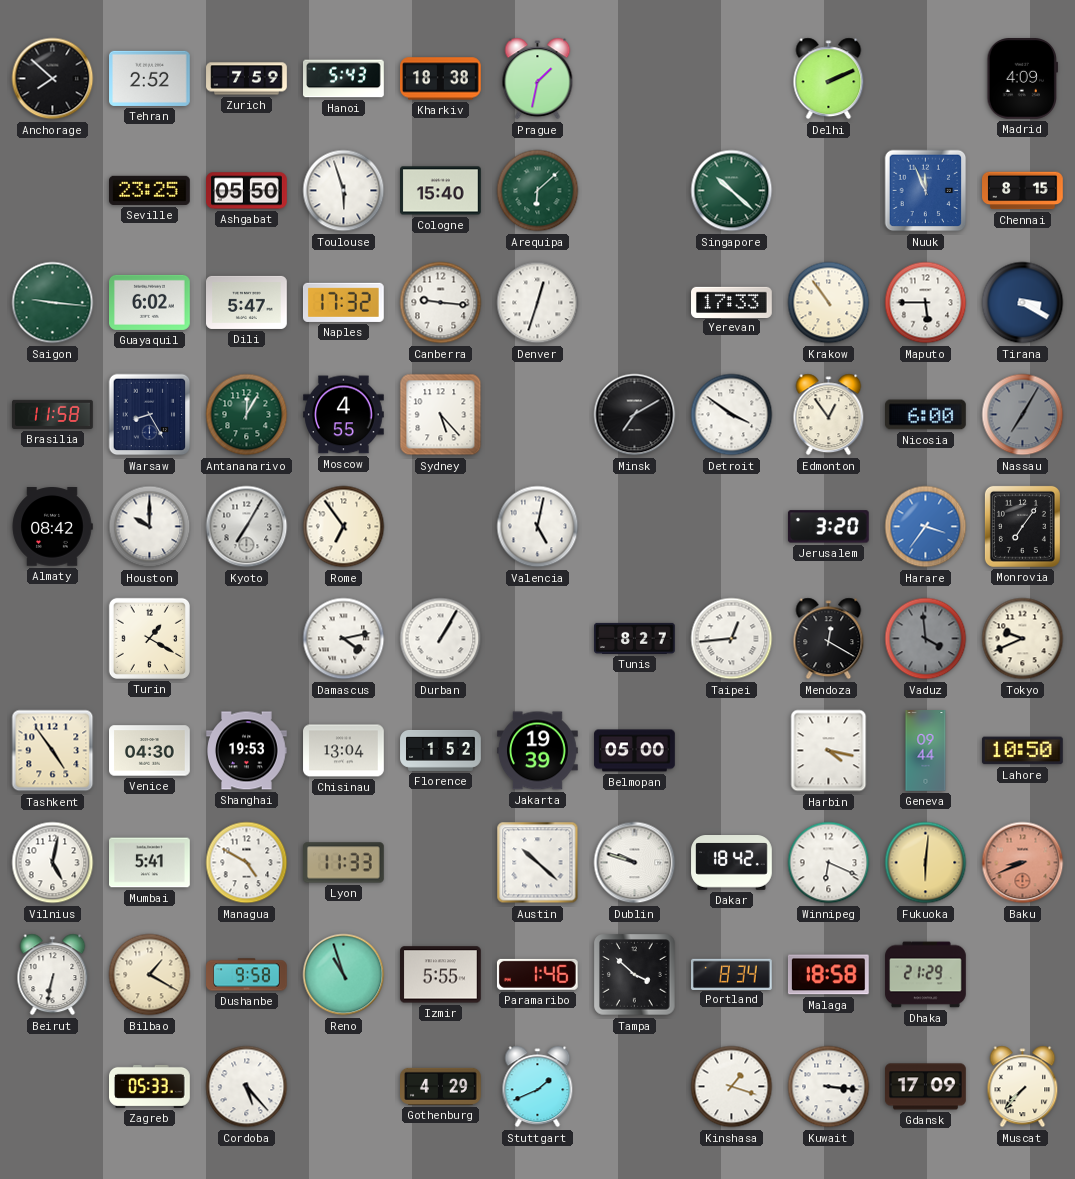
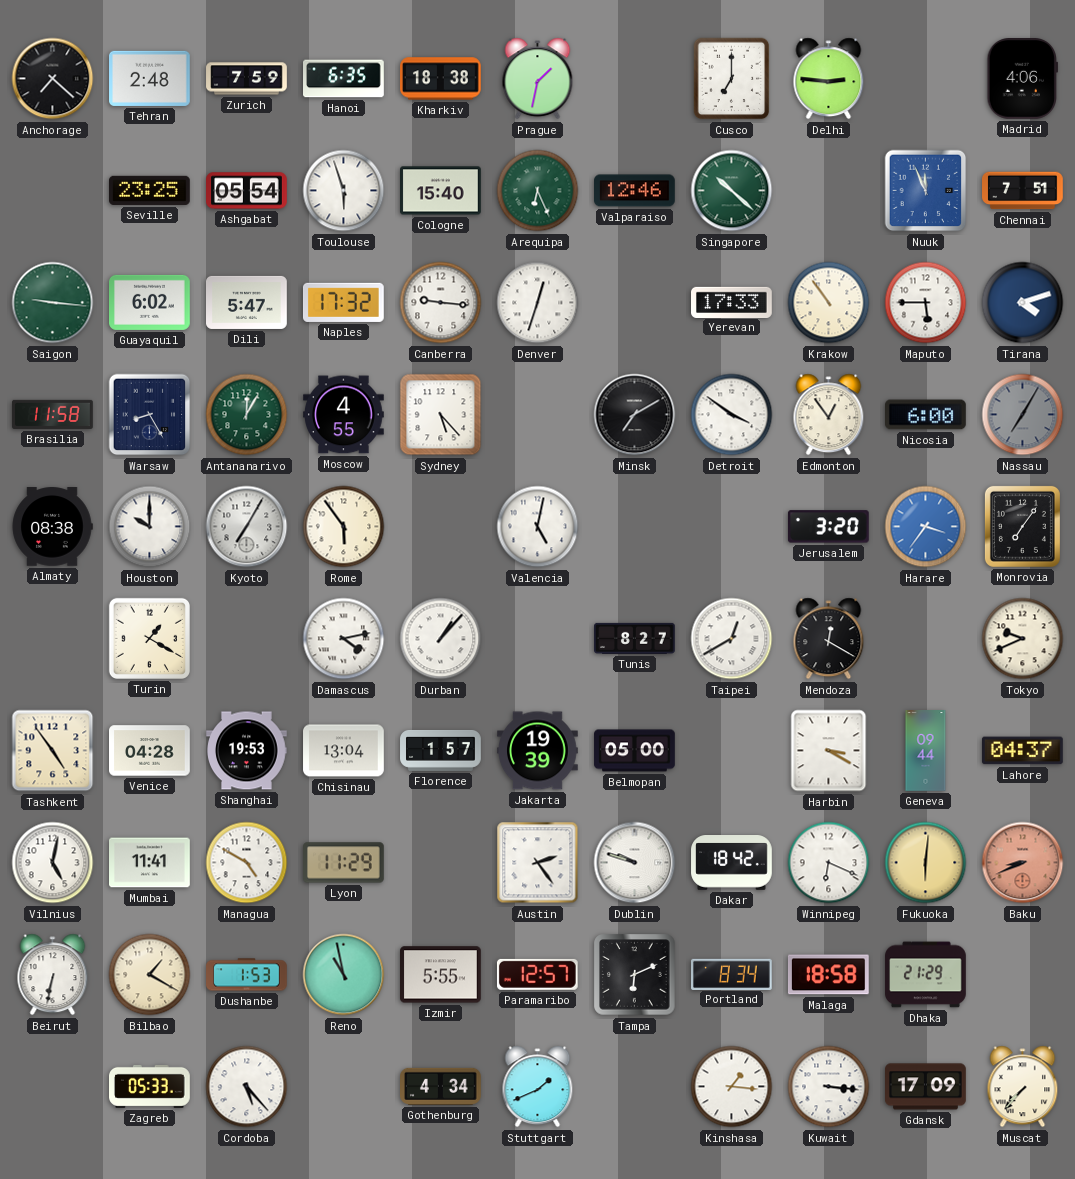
Anchorage: 7:52 -> 7:22 (53, 79)
Tehran: 2:52 -> 2:48 (150, 78)
Hanoi: 5:43 -> 6:35 (344, 79)
Cusco: none -> 7:00 (732, 79)
Delhi: 2:11 -> 2:46 (829, 79)
Madrid: 4:09 -> 4:06 (1023, 79)
Ashgabat: 05:50 -> 05:54 (247, 191)
Arequipa: 6:08 -> 6:26 (538, 191)
Valparaiso: none -> 12:46 (635, 191)
Chennai: 8:15 -> 7:51 (1023, 191)
Tirana: 3:20 -> 4:12 (1023, 303)
Almaty: 08:42 -> 08:38 (52, 527)
Rome: 6:54 -> 5:54 (344, 527)
Durban: 1:05 -> 1:07 (441, 639)
Taipei: 12:44 -> 12:40 (732, 639)
Vaduz: 3:59 -> none (926, 639)
Venice: 04:30 -> 04:28 (150, 751)
Florence: 1:52 -> 1:57 (441, 750)
Harbin: 4:17 -> 3:20 (829, 751)
Lahore: 10:50 -> 04:37 (1023, 751)
Mumbai: 5:41 -> 11:41 (150, 863)
Lyon: 11:33 -> 11:29 (344, 863)
Austin: 10:22 -> 2:24 (538, 863)
Dushanbe: 9:58 -> 1:53 (247, 975)
Reno: 10:57 -> 10:58 (344, 975)
Paramaribo: 1:46 -> 12:57 (537, 974)
Tampa: 3:52 -> 6:11 (635, 975)
Gothenburg: 4:29 -> 4:34 (441, 1086)
Kinshasa: 1:18 -> 1:16 (732, 1087)
